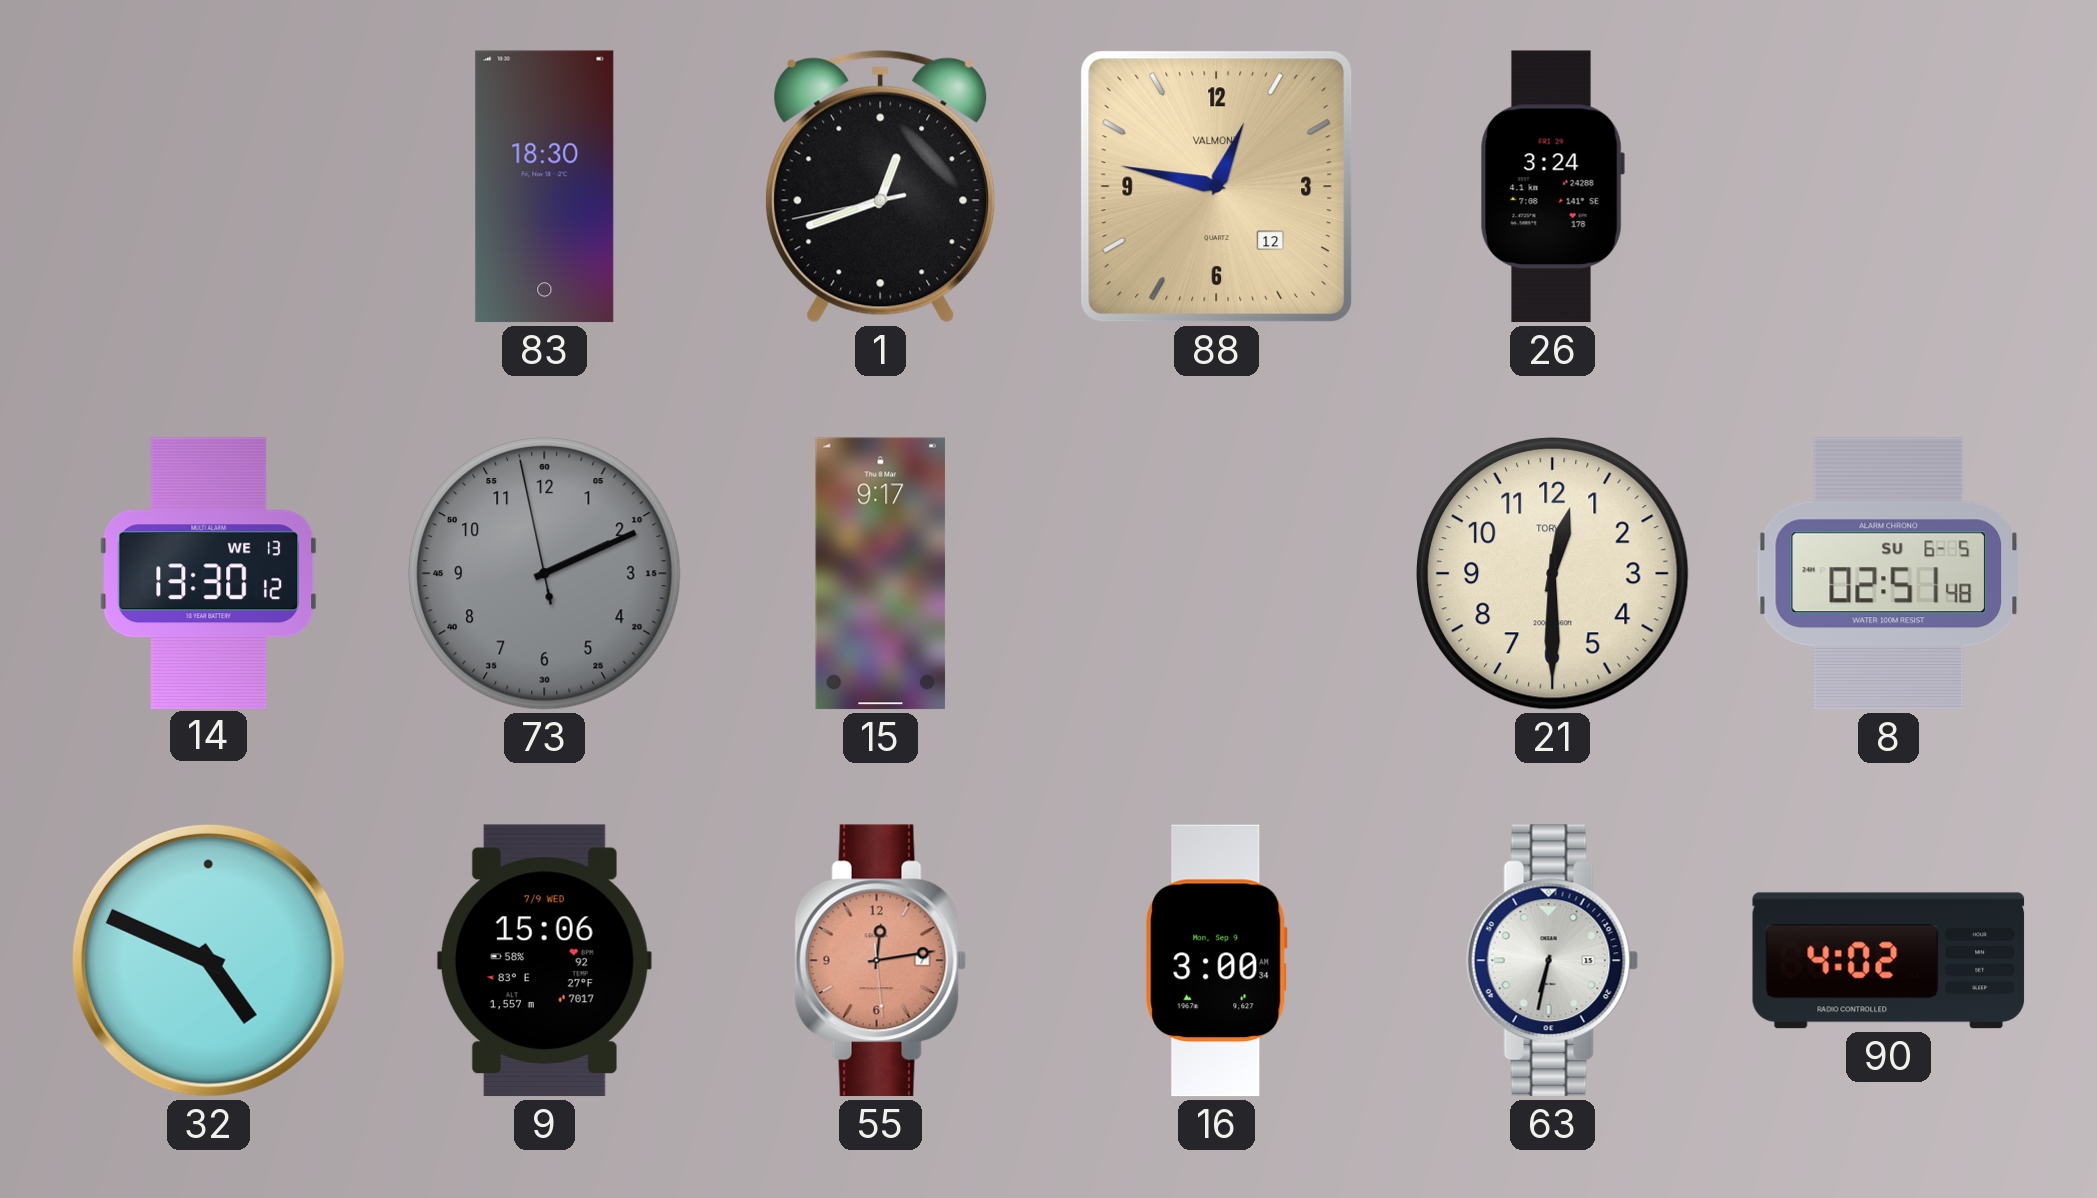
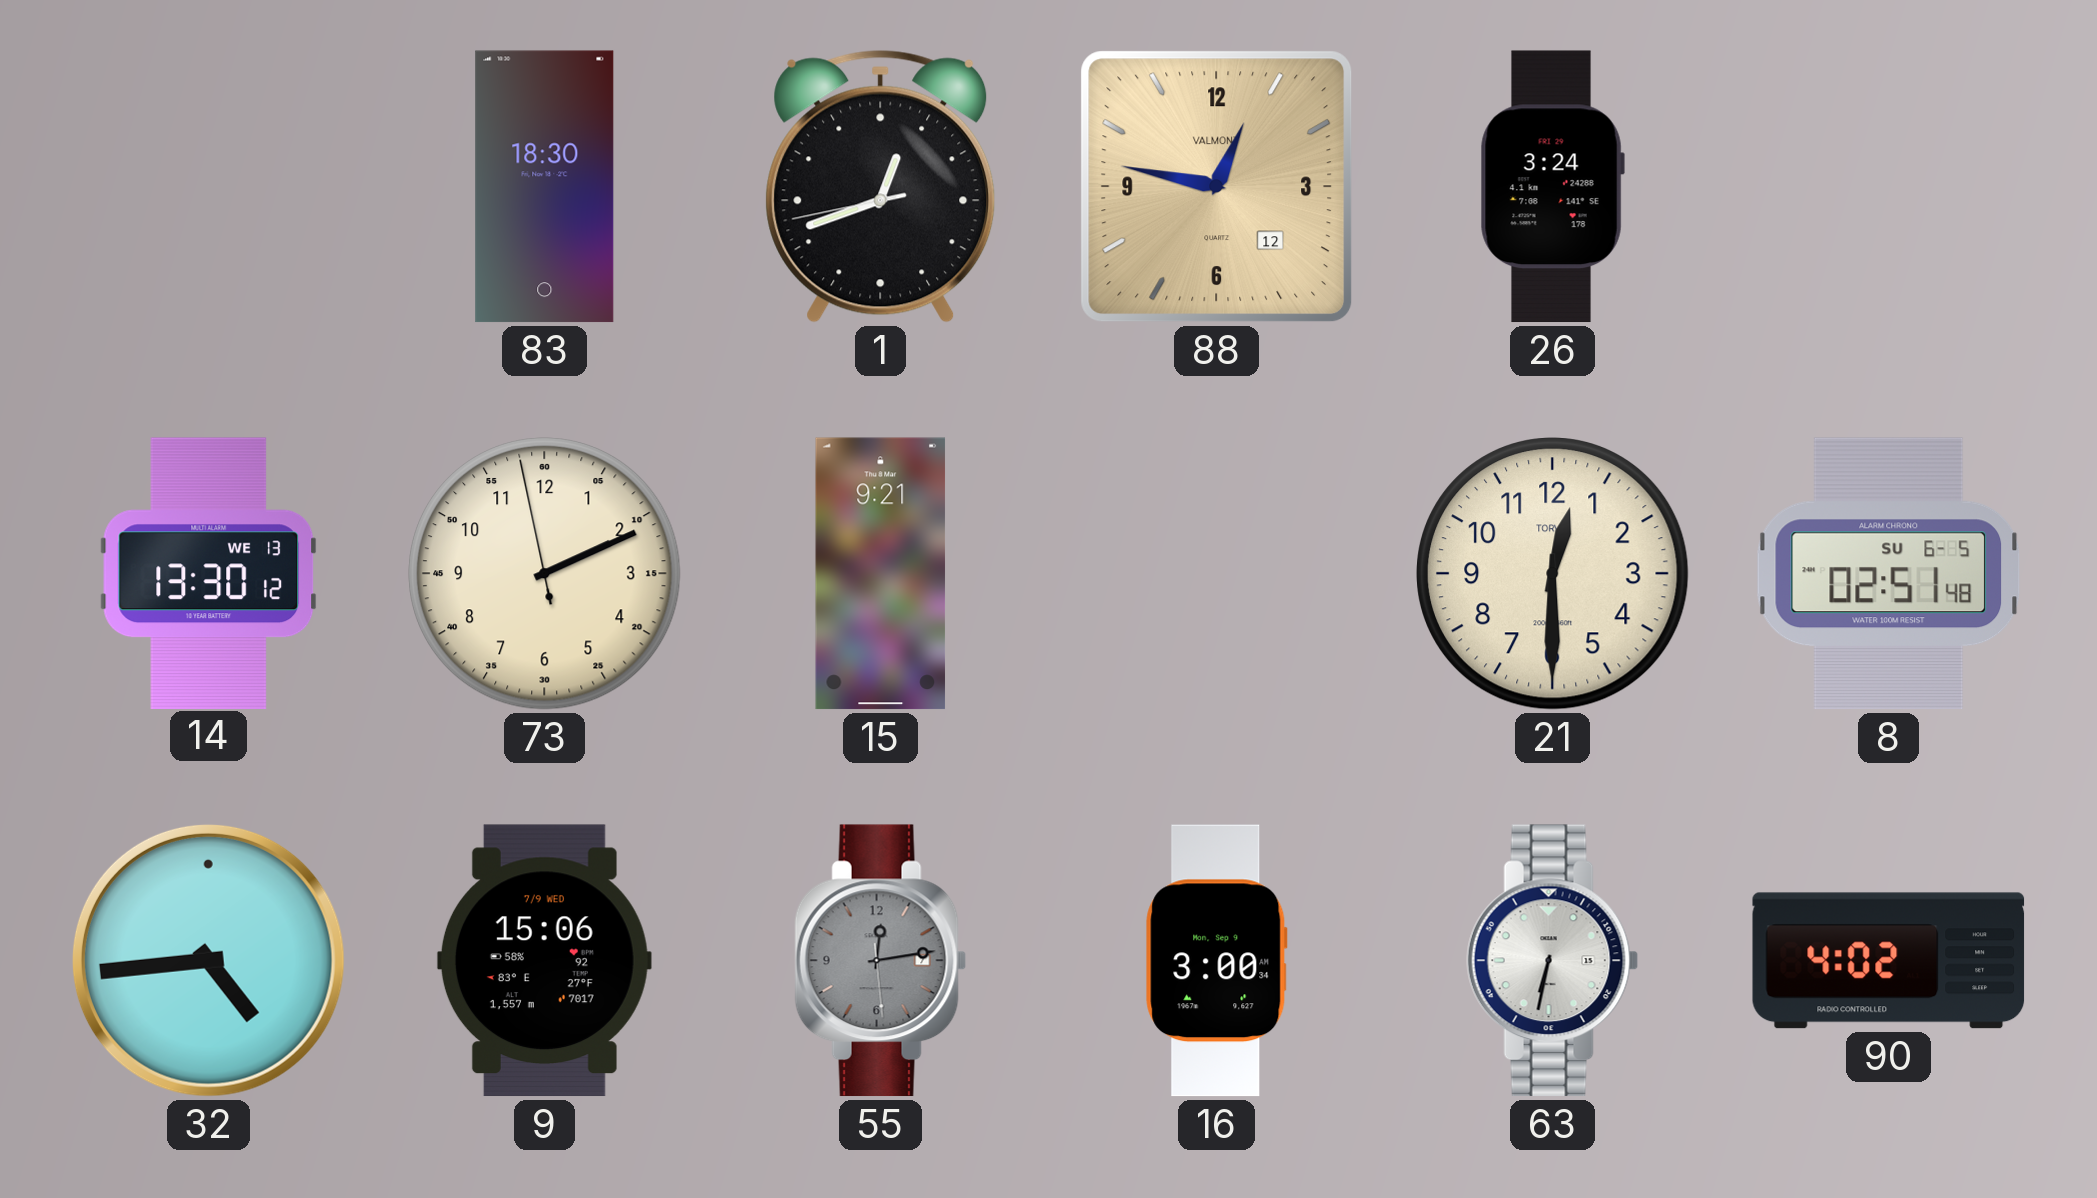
73 dial: grey -> cream (545, 574)
15: 9:17 -> 9:21 (881, 574)
32: 4:49 -> 4:44 (208, 960)
55 dial: salmon -> grey (881, 961)
